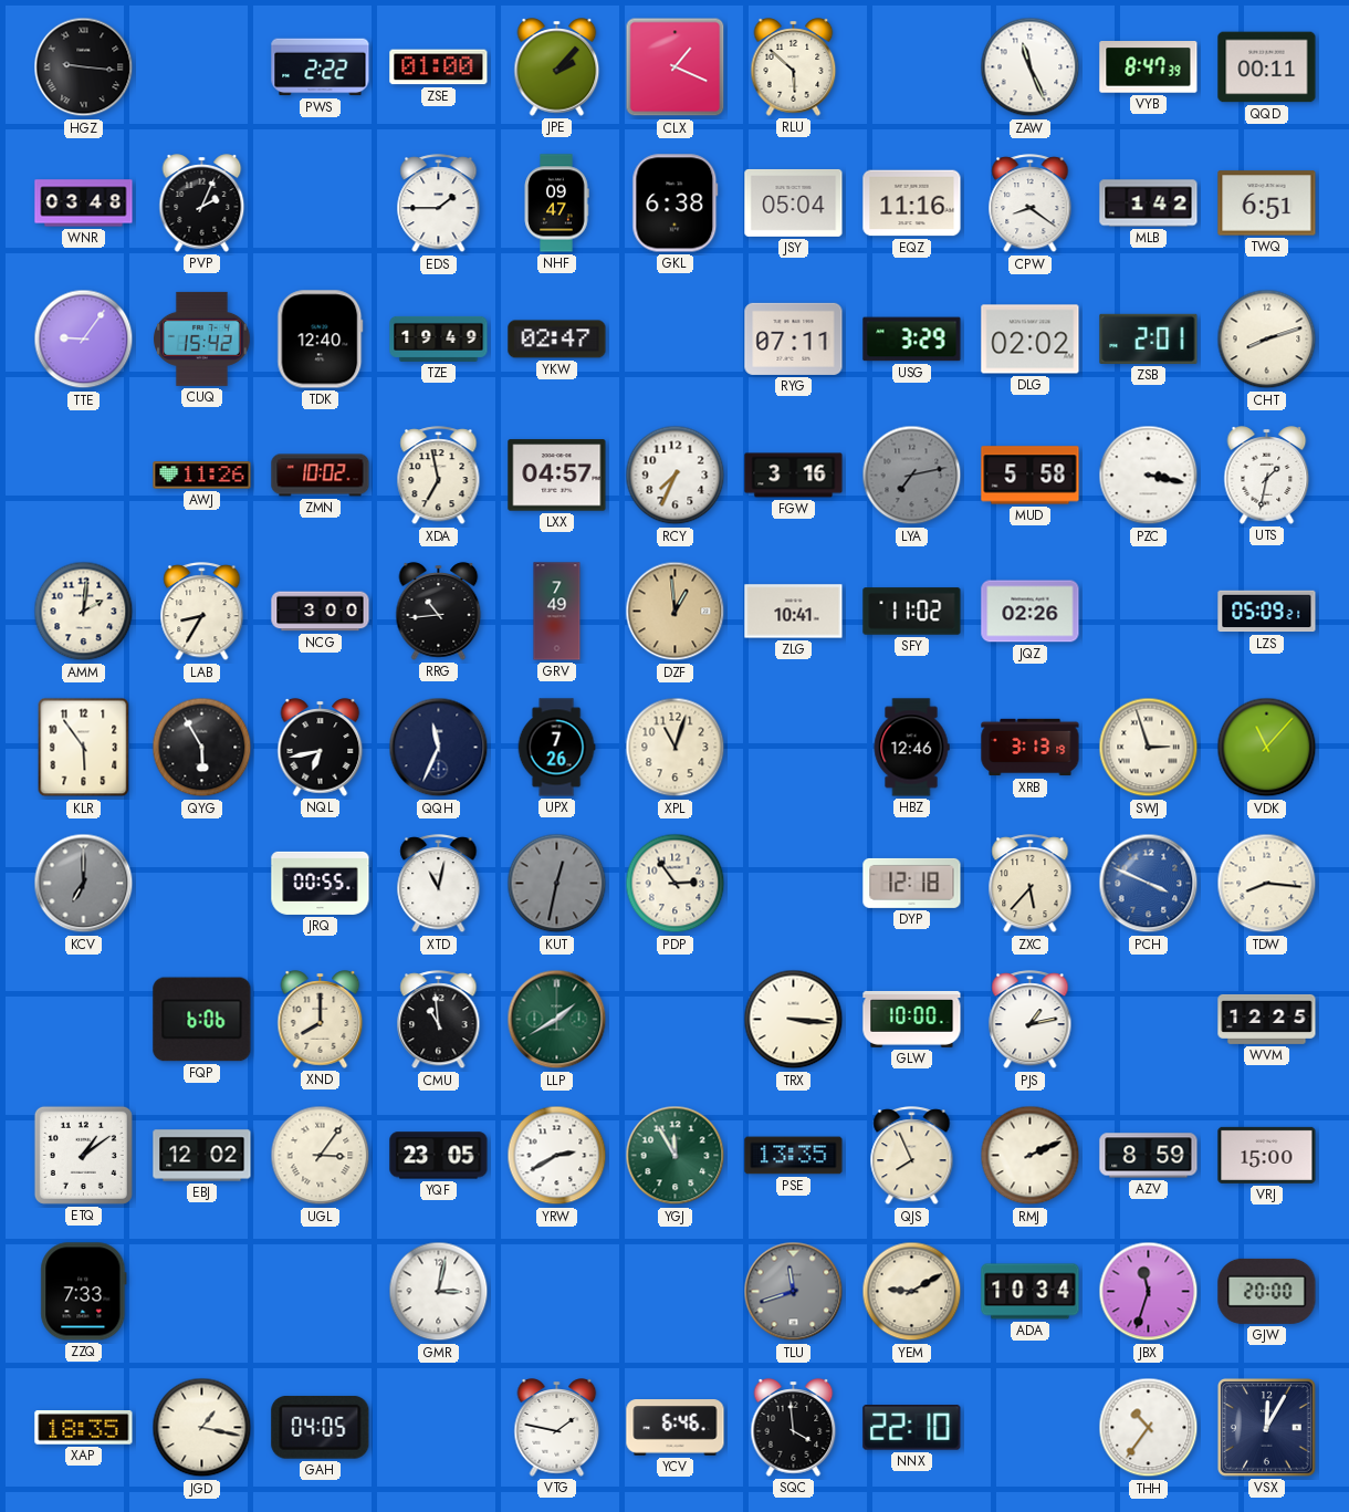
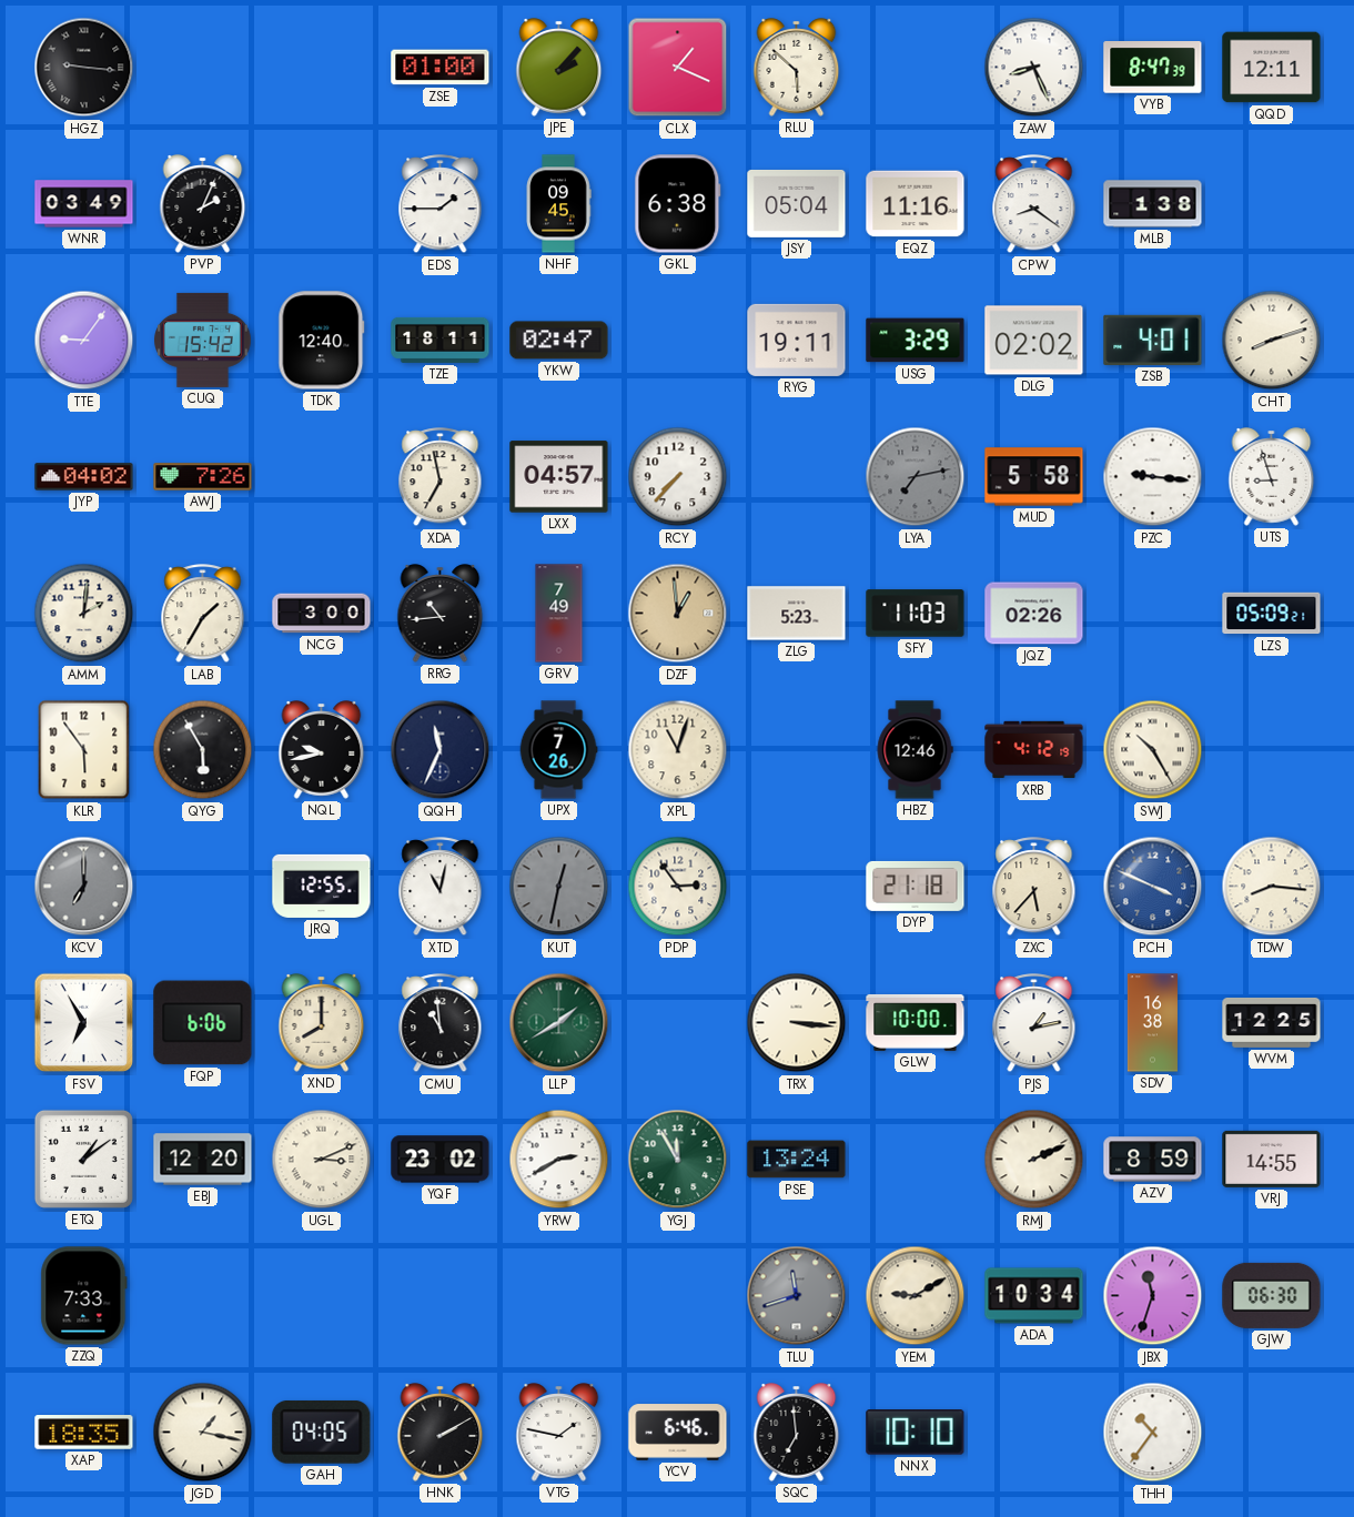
PWS: 2:22 -> none (321, 67)
ZAW: 11:26 -> 8:26 (1034, 68)
QQD: 00:11 -> 12:11 (1272, 68)
WNR: 03:48 -> 03:49 (84, 204)
NHF: 09:47 -> 09:45 (558, 204)
MLB: 1:42 -> 1:38 (1153, 204)
TWQ: 6:51 -> none (1267, 204)
TZE: 19:49 -> 18:11 (441, 340)
RYG: 07:11 -> 19:11 (797, 340)
ZSB: 2:01 -> 4:01 (1153, 340)
JYP: none -> 04:02 (84, 477)
AWJ: 11:26 -> 7:26 (203, 477)
ZMN: 10:02 -> none (321, 476)
RCY: 7:34 -> 7:37 (678, 477)
FGW: 3:16 -> none (794, 476)
PZC: 3:17 -> 9:16 (1153, 477)
UTS: 1:32 -> 8:57 (1272, 477)
LAB: 8:35 -> 1:35 (203, 614)
ZLG: 10:41 -> 5:23 (797, 614)
SFY: 11:02 -> 11:03 (916, 614)
NQL: 6:43 -> 9:43 (322, 750)
XRB: 3:13 -> 4:12 (1034, 750)
SWJ: 2:57 -> 10:25 (1153, 750)
VDK: 11:07 -> none (1267, 748)
JRQ: 00:55 -> 12:55 (322, 886)
DYP: 12:18 -> 21:18 (916, 886)
FSV: none -> 6:55 (84, 1023)
SDV: none -> 16:38 (1152, 1023)
EBJ: 12:02 -> 12:20 (203, 1160)
UGL: 3:06 -> 3:11 (322, 1160)
YQF: 23:05 -> 23:02 (441, 1160)
PSE: 13:35 -> 13:24 (797, 1160)
QJS: 7:56 -> none (912, 1156)
VRJ: 15:00 -> 14:55 (1272, 1159)
GMR: 3:02 -> none (439, 1292)
GJW: 20:00 -> 06:30 (1272, 1295)
HNK: none -> 2:10 (441, 1433)
SQC: 3:59 -> 6:59 (797, 1433)
NNX: 22:10 -> 10:10 (916, 1433)
VSX: 12:05 -> none (1266, 1427)
